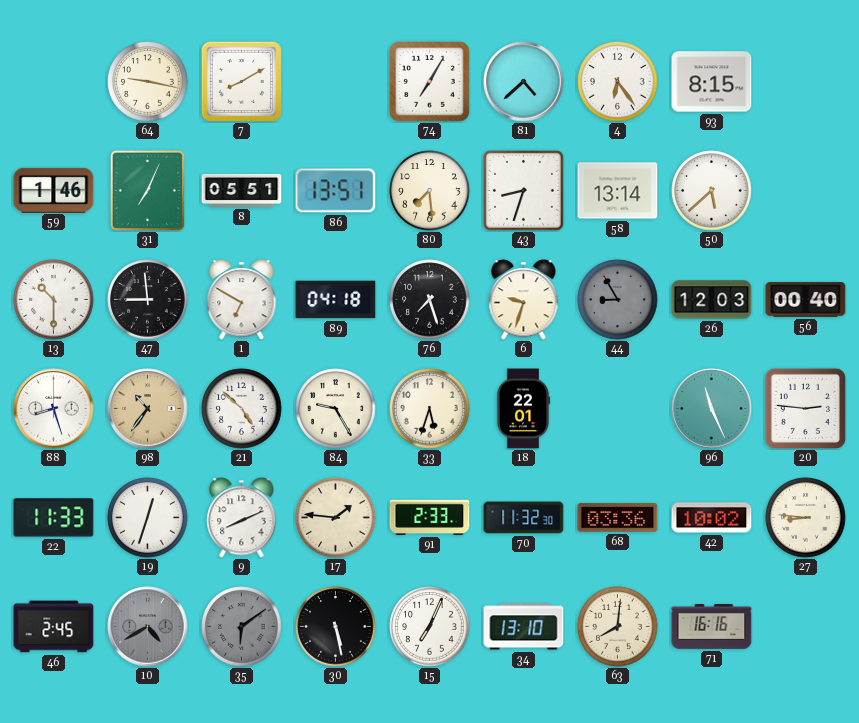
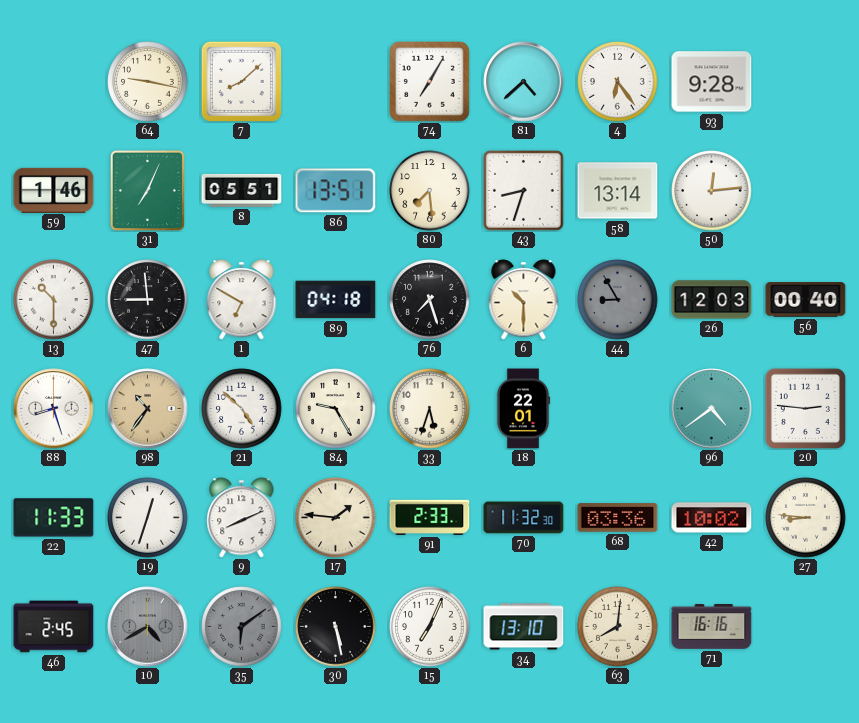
7: 8:10 -> 8:08 (241, 81)
93: 8:15 -> 9:28 (712, 82)
50: 5:38 -> 12:14 (712, 191)
6: 9:33 -> 10:30 (524, 300)
96: 11:26 -> 4:39 (712, 409)
